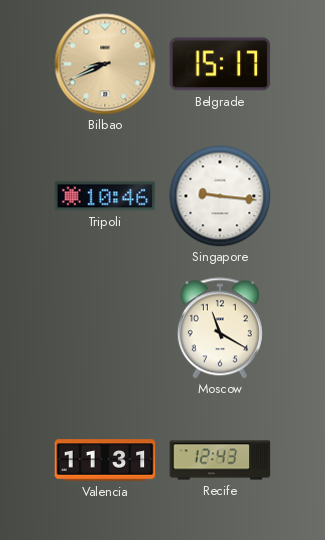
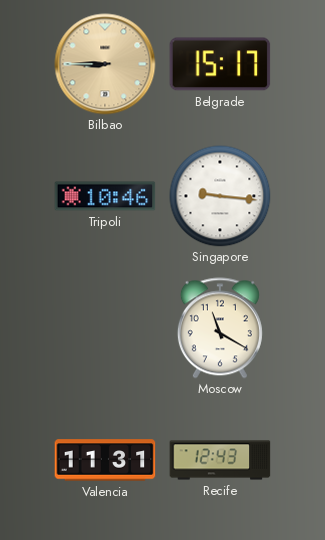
Bilbao: 8:41 -> 8:45 (105, 64)
